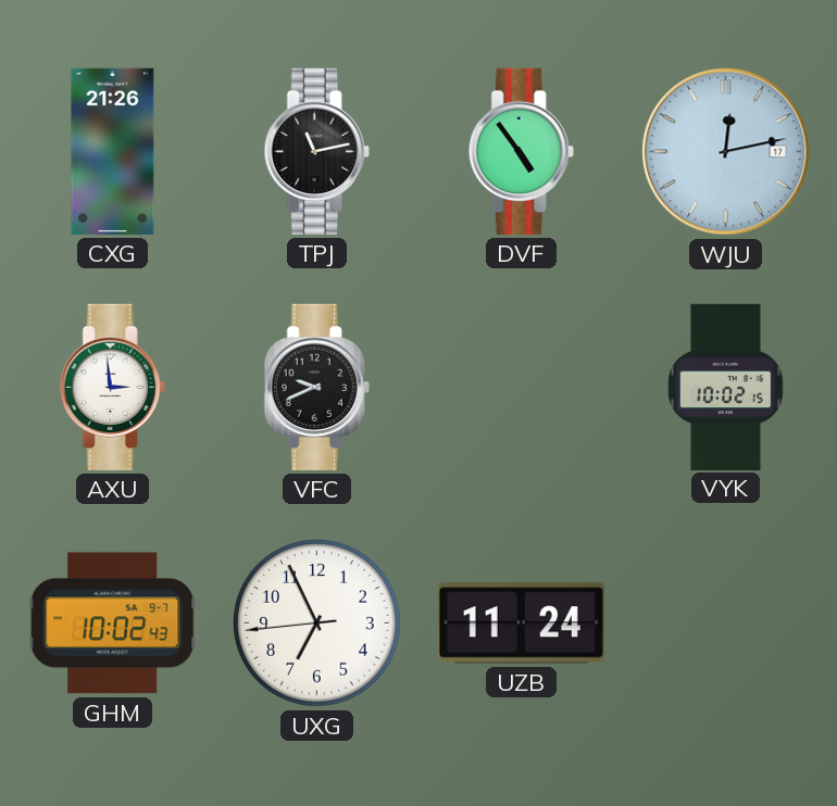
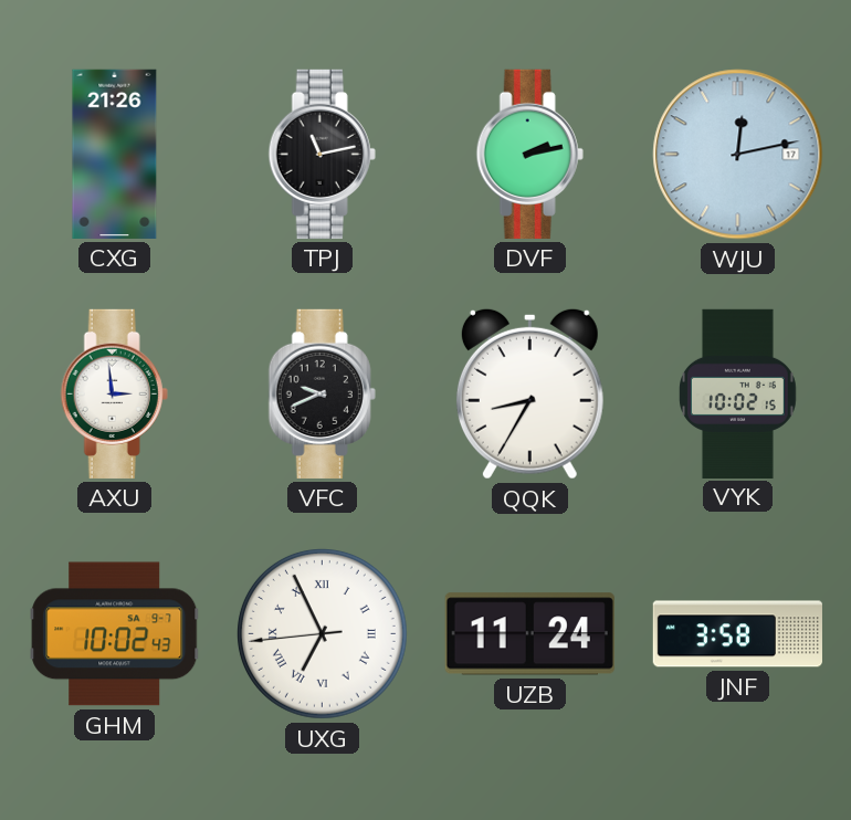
DVF: 4:54 -> 2:13 (529, 154)
QQK: none -> 8:35 (529, 393)
UXG numerals: Arabic -> Roman (322, 633)
JNF: none -> 3:58 (737, 634)
